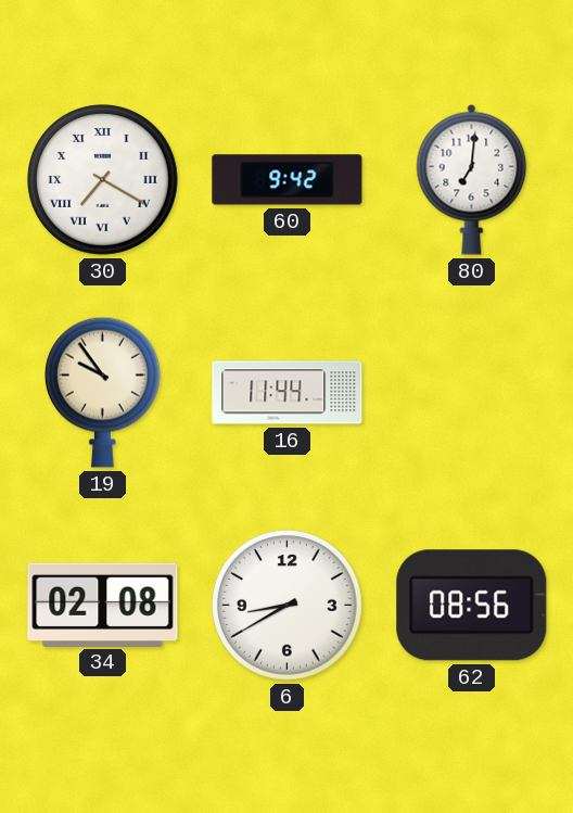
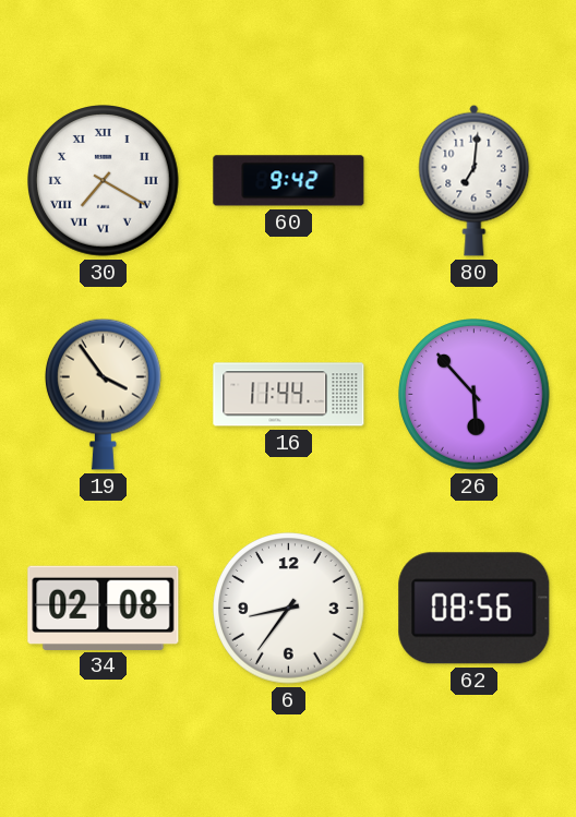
19: 9:54 -> 3:54 (103, 394)
26: none -> 5:53 (475, 395)
6: 8:40 -> 8:36 (289, 609)
